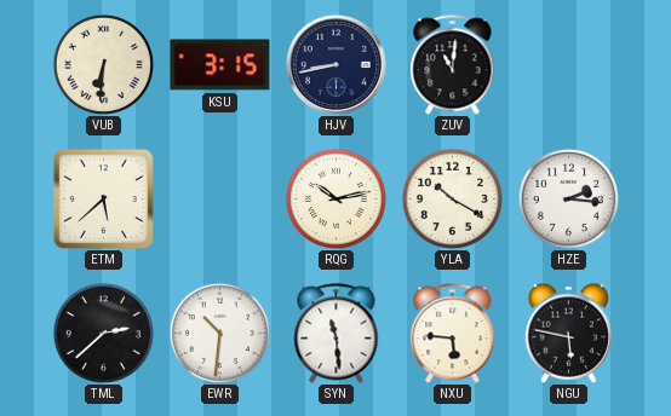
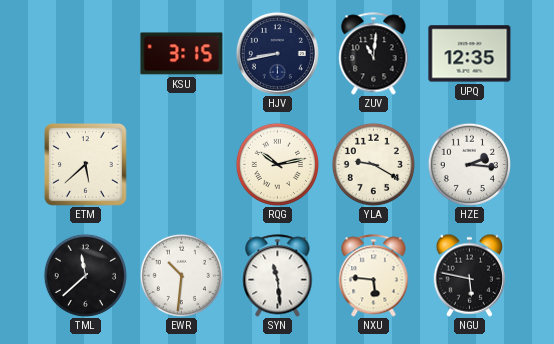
VUB: 6:31 -> none (103, 64)
UPQ: none -> 12:35 (470, 54)
YLA: 10:20 -> 9:20 (373, 164)
TML: 2:38 -> 11:38 (85, 275)
